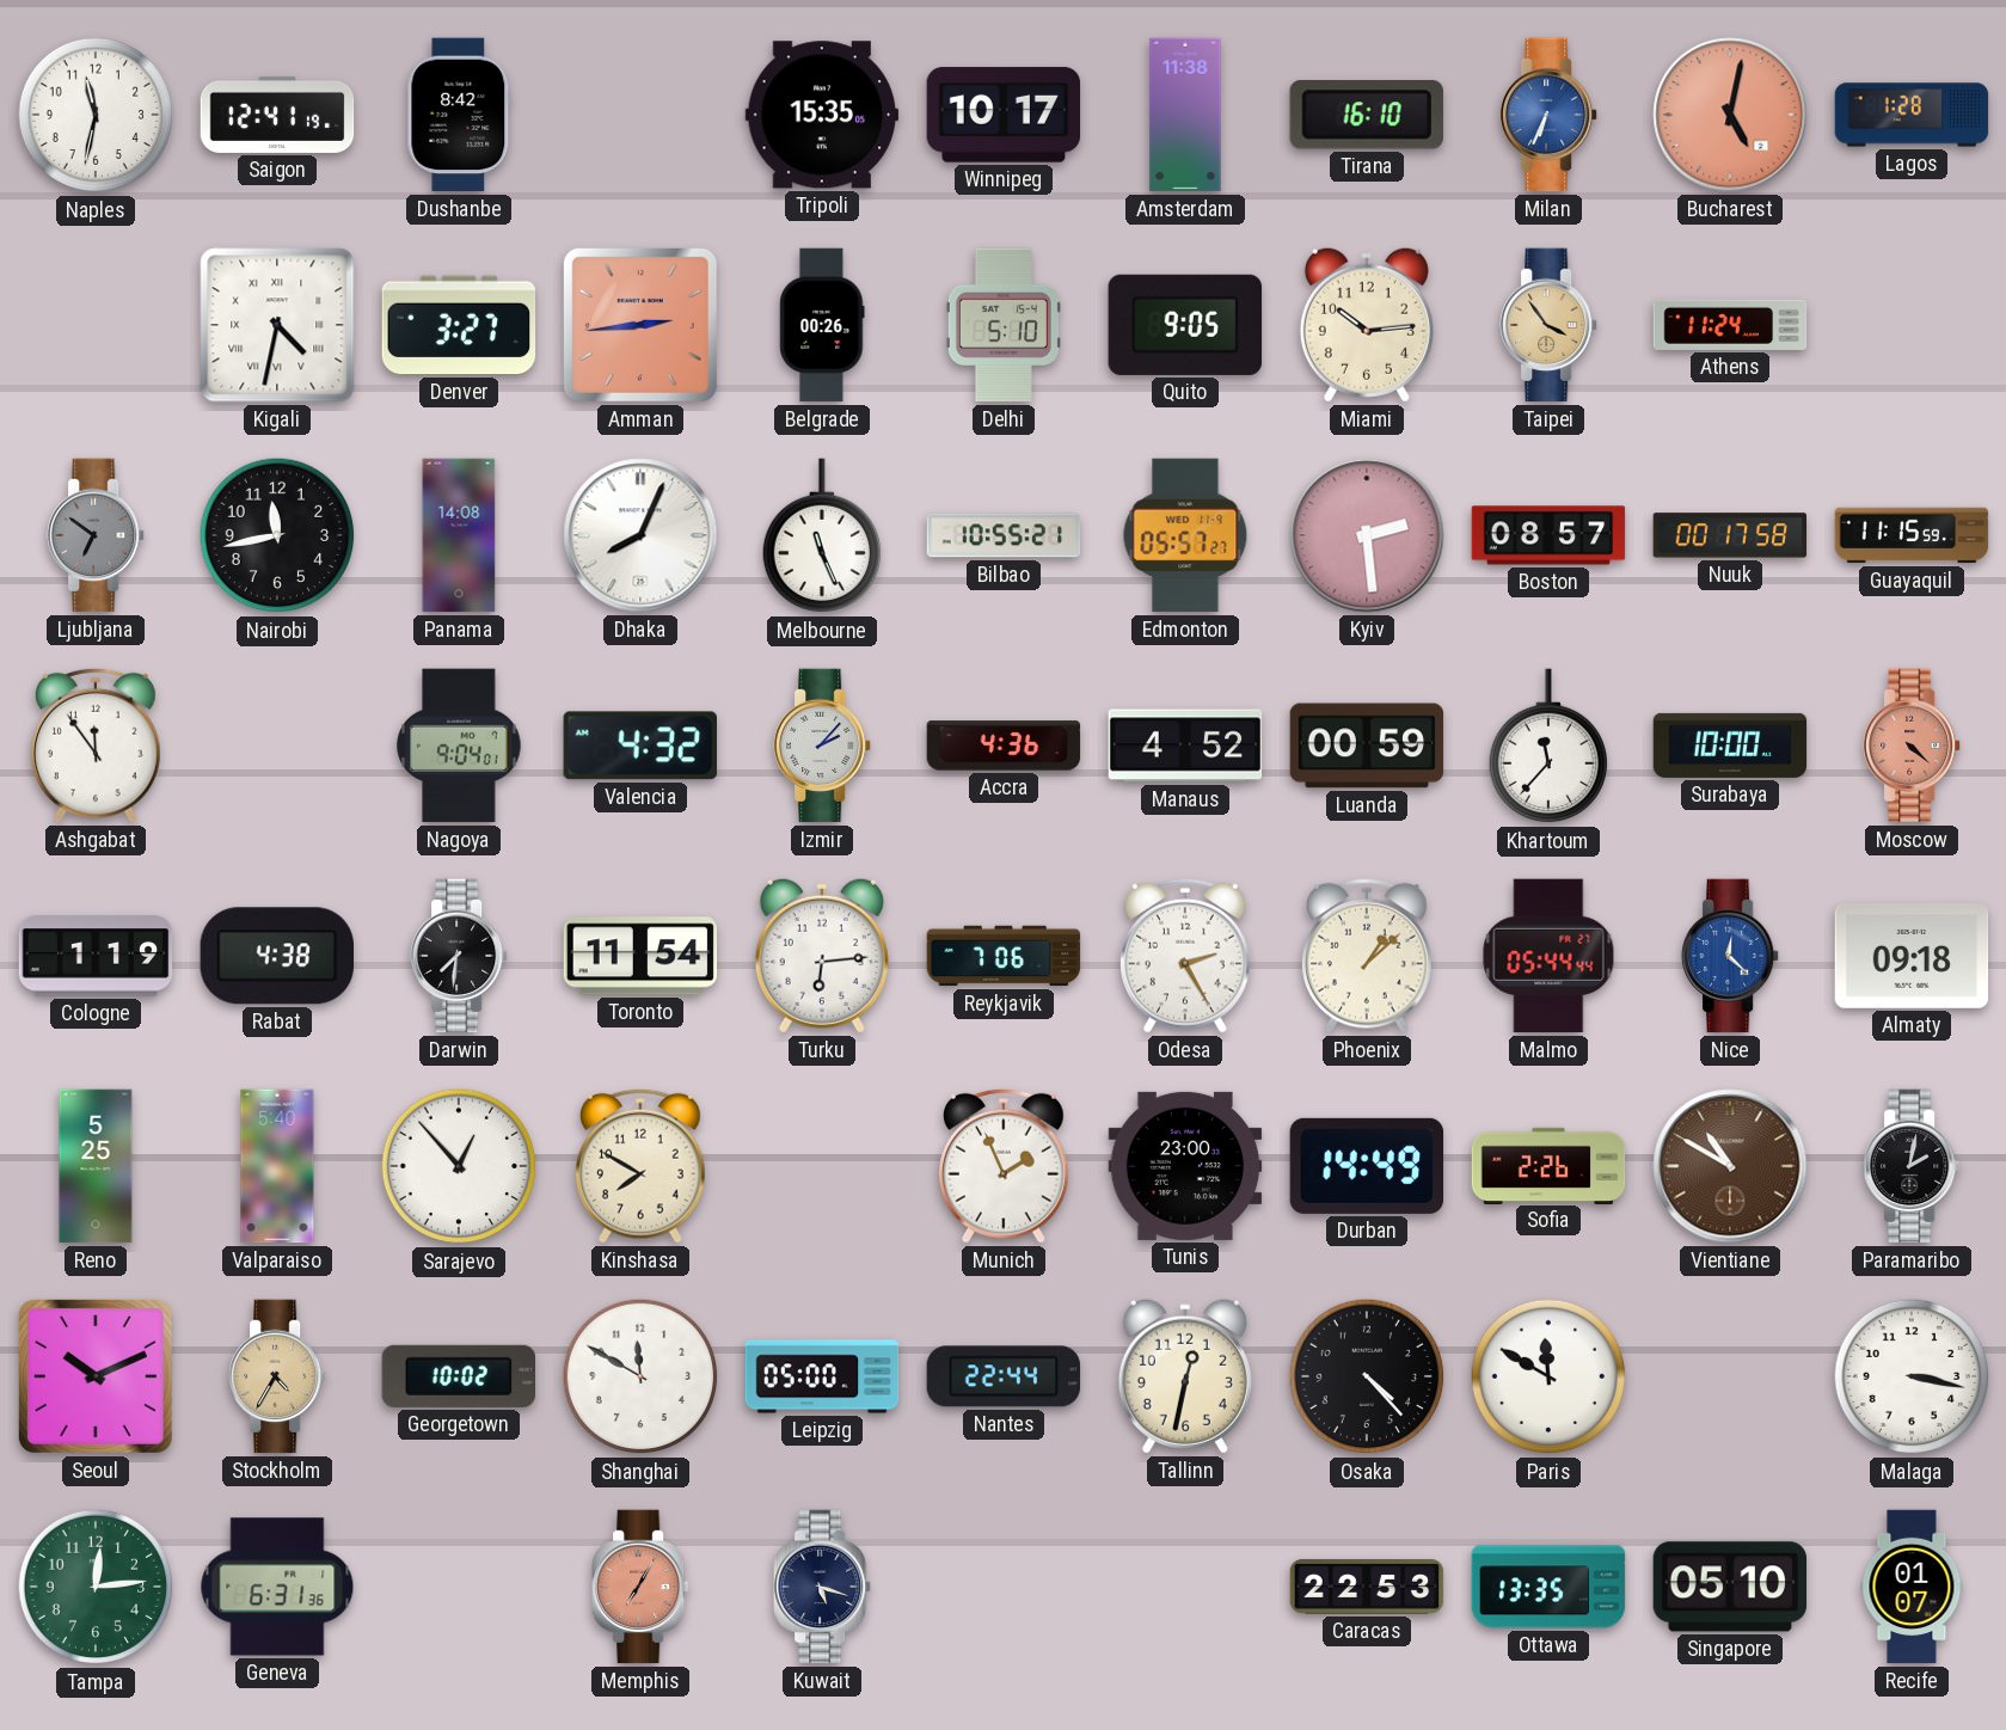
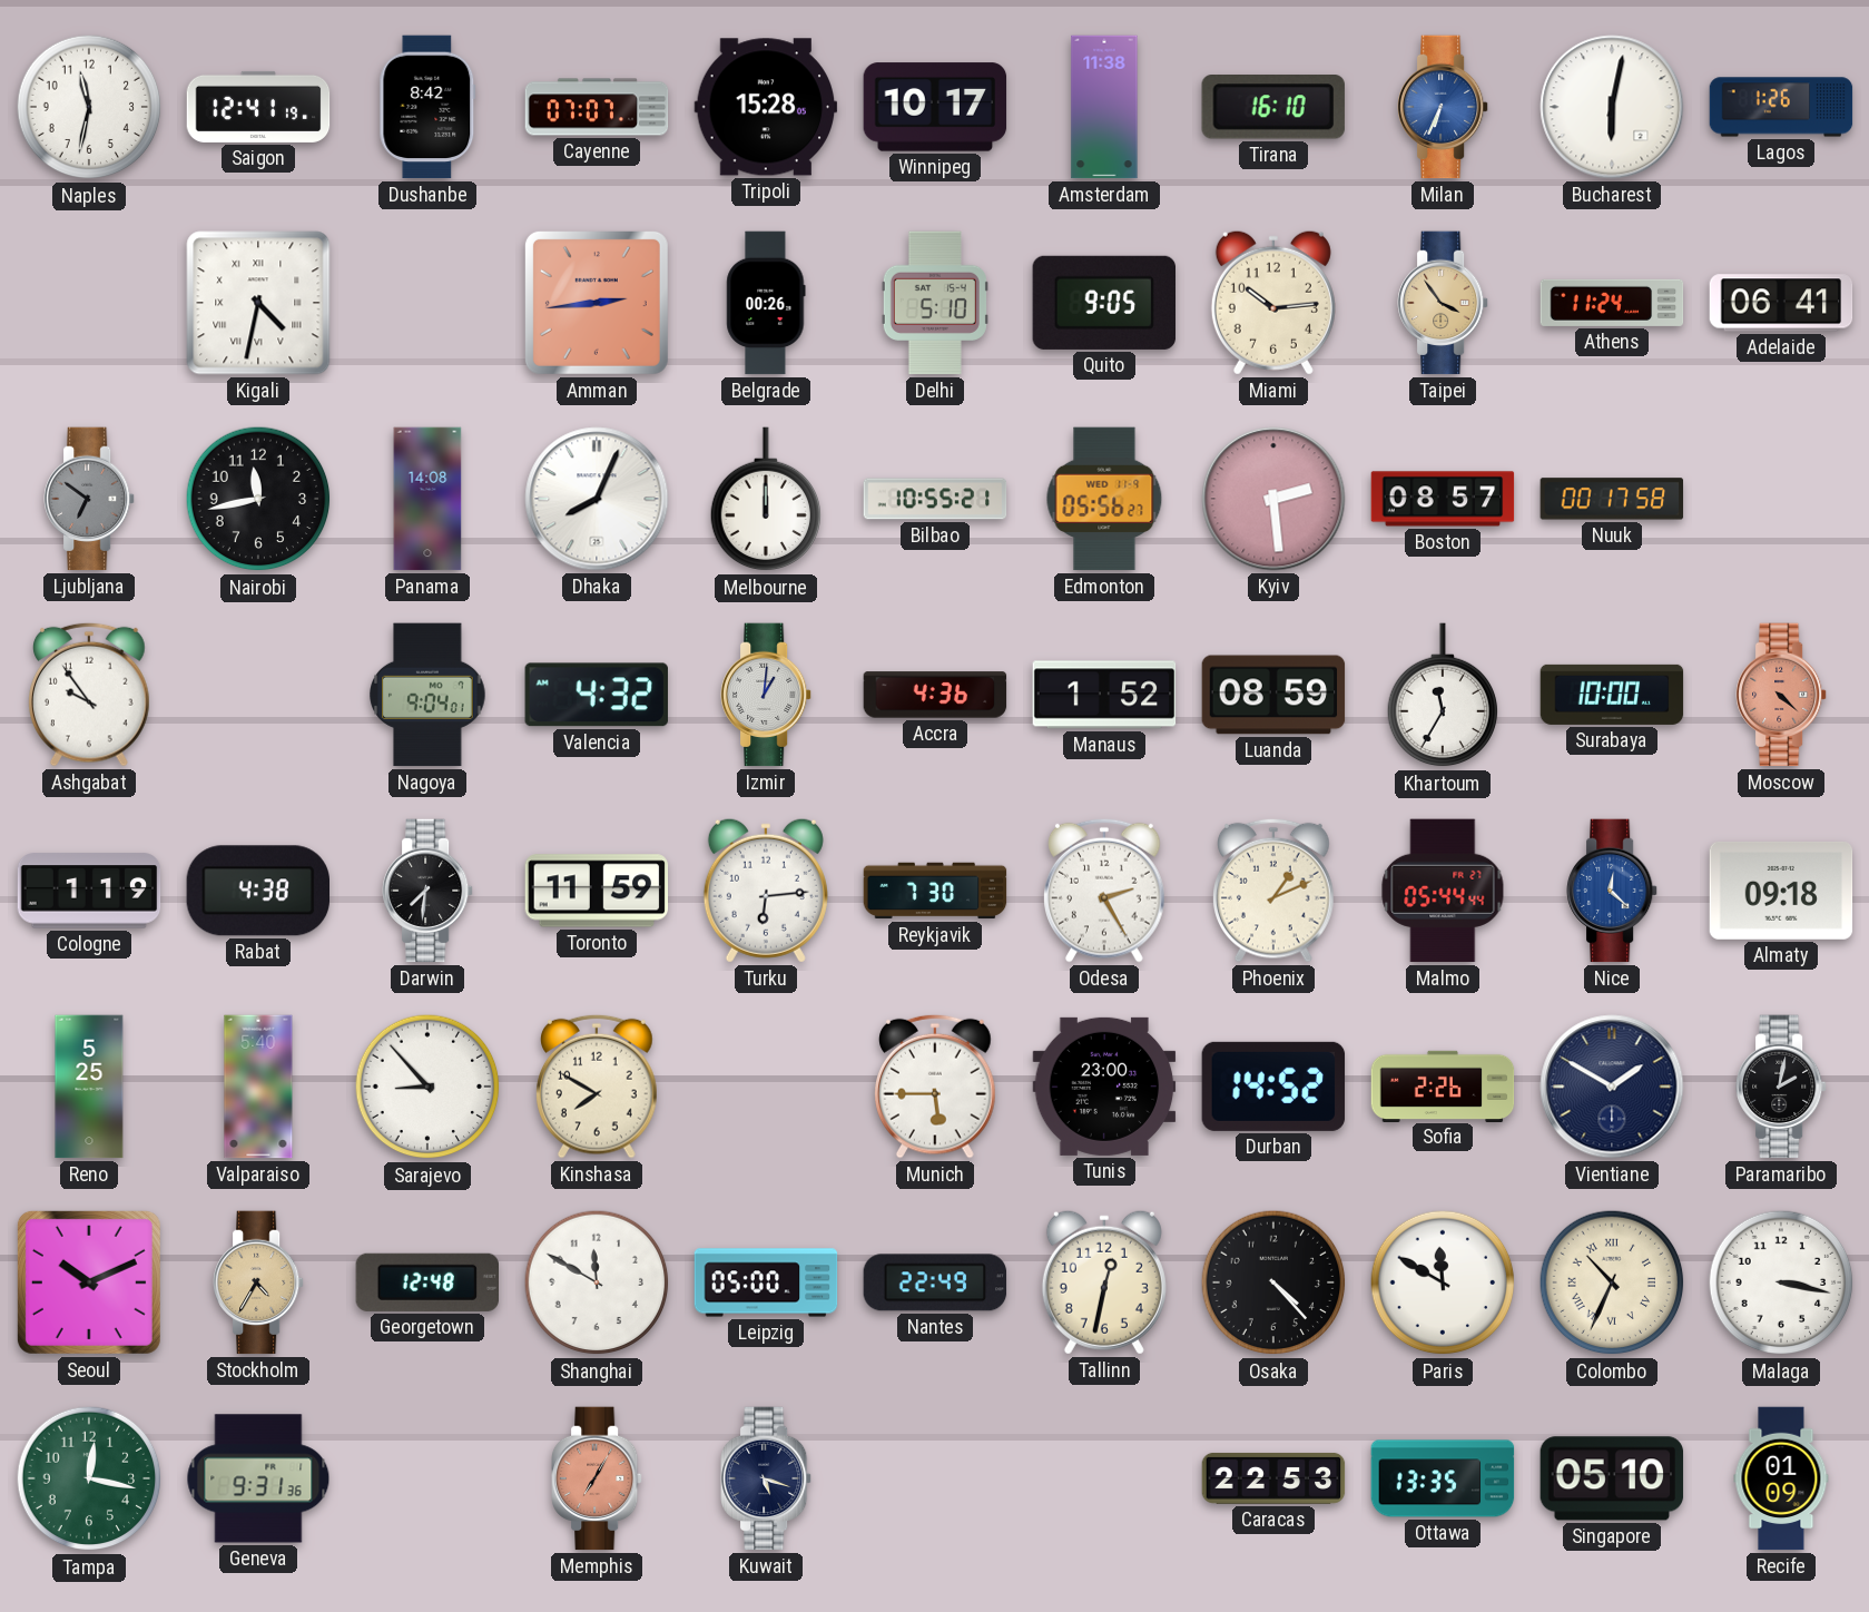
Cayenne: none -> 07:07 (597, 107)
Tripoli: 15:35 -> 15:28 (766, 107)
Bucharest: 5:02 -> 6:02 (1612, 107)
Bucharest dial: salmon -> white (1612, 107)
Lagos: 1:28 -> 1:26 (1781, 107)
Denver: 3:27 -> none (459, 325)
Adelaide: none -> 06:41 (1781, 303)
Melbourne: 11:26 -> 12:00 (765, 500)
Edmonton: 05:57 -> 05:56 (1104, 499)
Guayaquil: 11:15 -> none (1912, 535)
Ashgabat: 11:54 -> 9:54 (90, 695)
Izmir: 2:07 -> 1:01 (767, 695)
Manaus: 4:52 -> 1:52 (1104, 695)
Luanda: 00:59 -> 08:59 (1273, 695)
Khartoum: 11:37 -> 11:35 (1442, 696)
Toronto: 11:54 -> 11:59 (597, 891)
Reykjavik: 7:06 -> 7:30 (935, 891)
Phoenix: 1:08 -> 1:11 (1275, 891)
Sarajevo: 12:53 -> 8:53 (427, 1087)
Munich: 1:56 -> 5:45 (936, 1087)
Durban: 14:49 -> 14:52 (1273, 1087)
Vientiane: 10:50 -> 1:50 (1612, 1087)
Vientiane dial: brown -> navy (1612, 1087)
Georgetown: 10:02 -> 12:48 (426, 1282)
Nantes: 22:44 -> 22:49 (935, 1282)
Colombo: none -> 10:34 (1612, 1282)
Tampa: 12:14 -> 12:17 (89, 1478)
Geneva: 6:31 -> 9:31 (258, 1478)
Recife: 01:07 -> 01:09 (1781, 1478)
